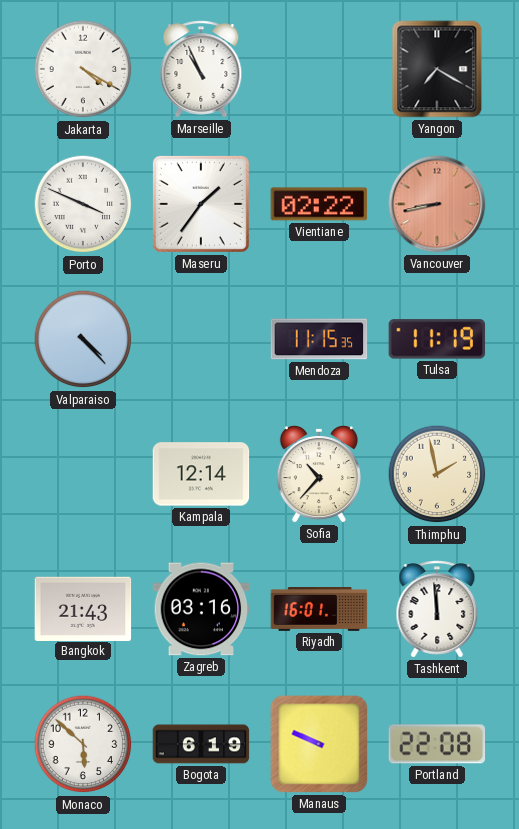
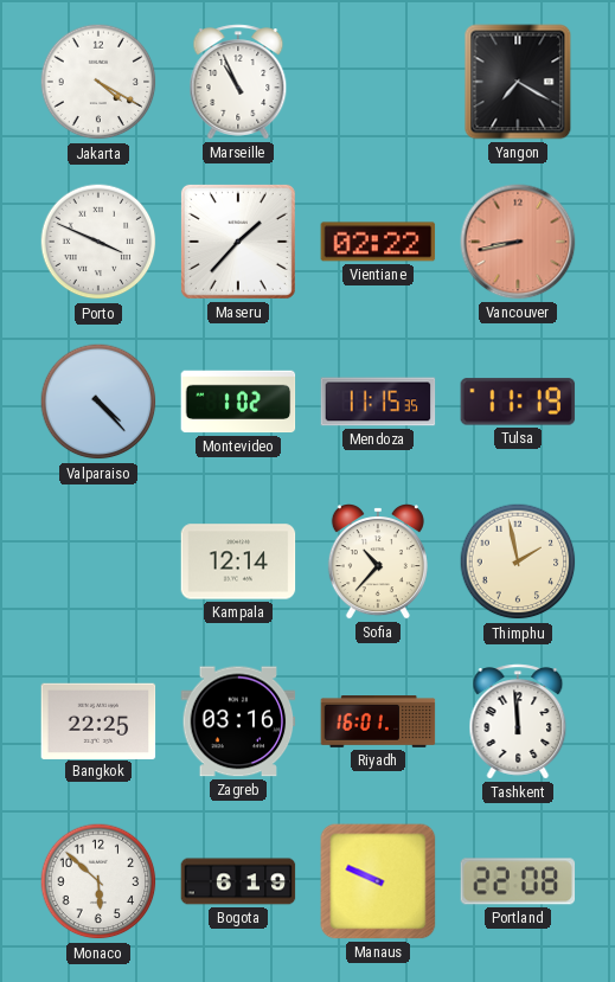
Maseru: 1:36 -> 1:37 (238, 242)
Montevideo: none -> 1:02 (238, 402)
Bangkok: 21:43 -> 22:25 (98, 720)
